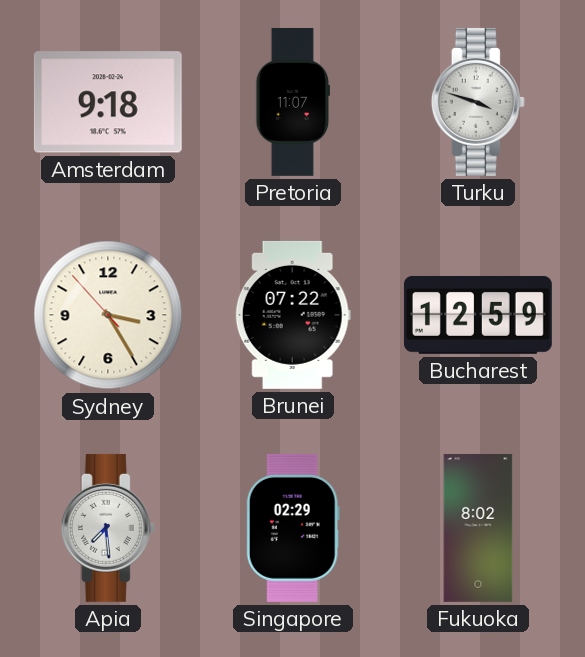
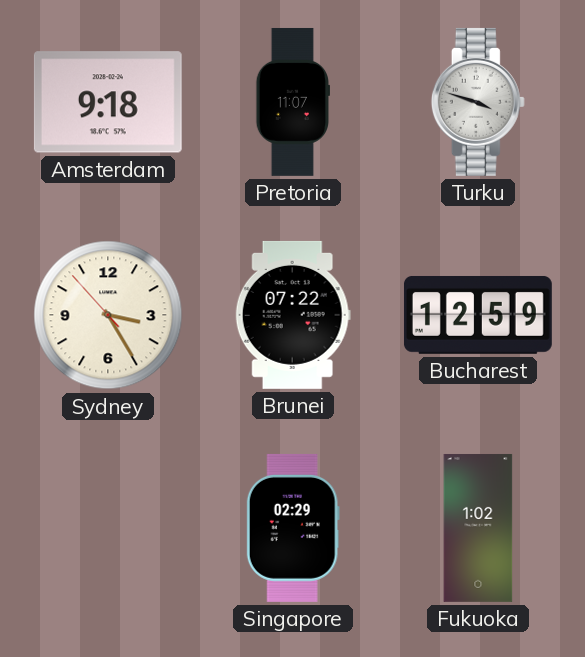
Apia: 7:29 -> none (108, 528)
Fukuoka: 8:02 -> 1:02 (478, 528)
